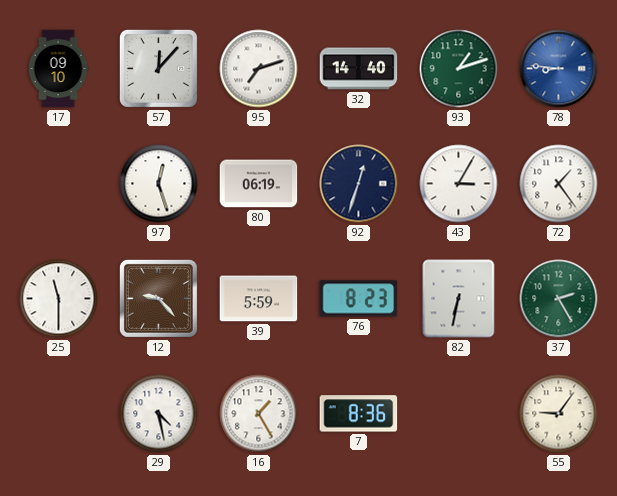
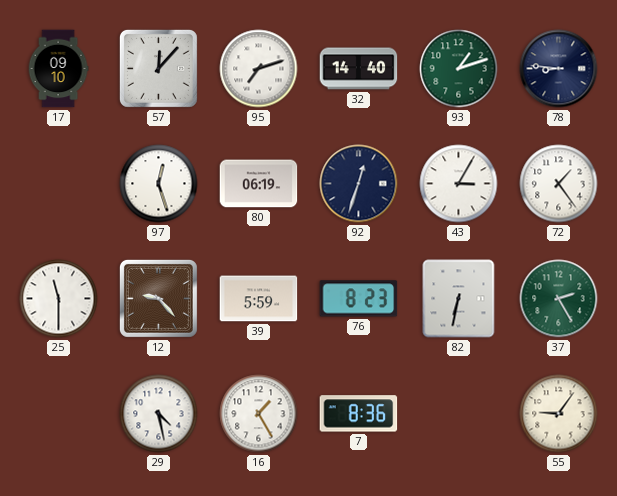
78 dial: blue -> navy (559, 69)
